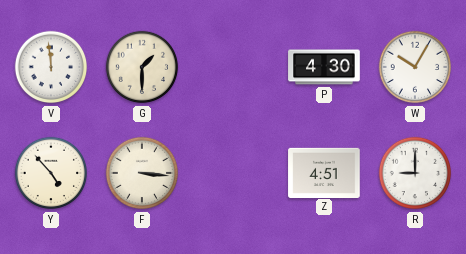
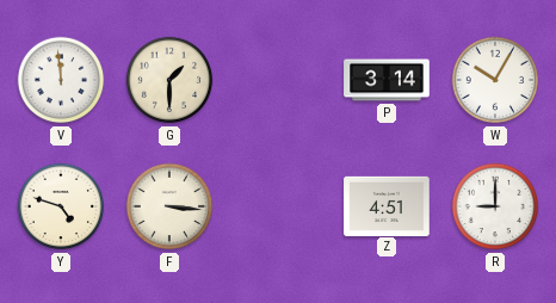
P: 4:30 -> 3:14 (387, 80)
Y: 4:53 -> 4:48 (61, 206)
